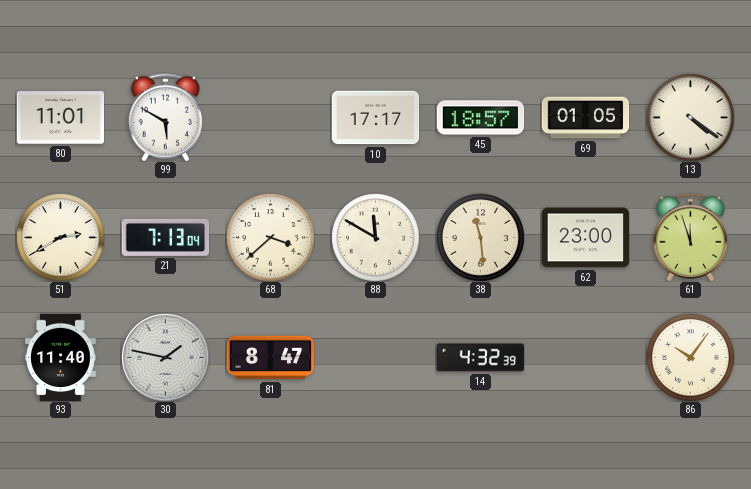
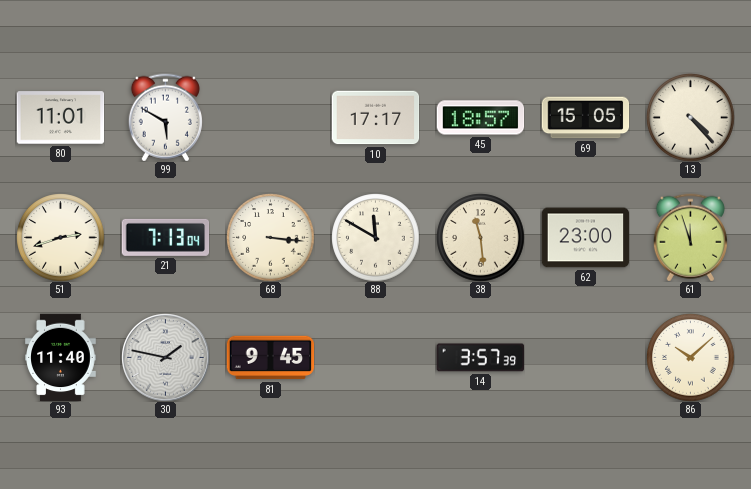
69: 01:05 -> 15:05 (585, 118)
13: 4:21 -> 4:23 (690, 117)
51: 2:40 -> 2:42 (60, 237)
68: 3:38 -> 3:16 (270, 237)
81: 8:47 -> 9:45 (270, 358)
14: 4:32 -> 3:57 (480, 358)
86: 10:06 -> 10:08 (690, 357)
